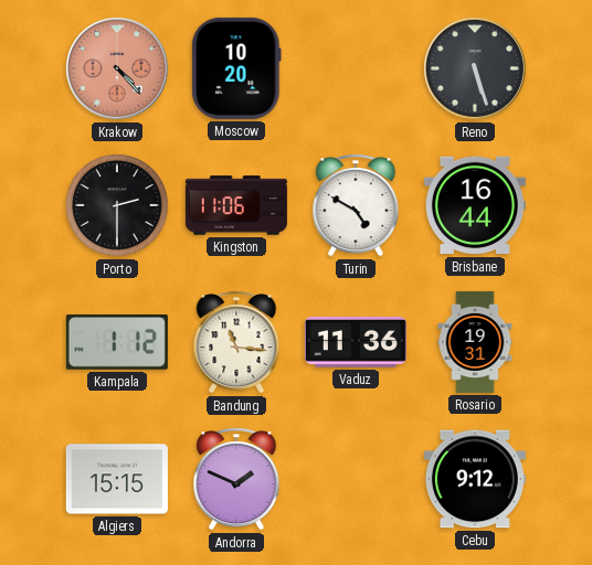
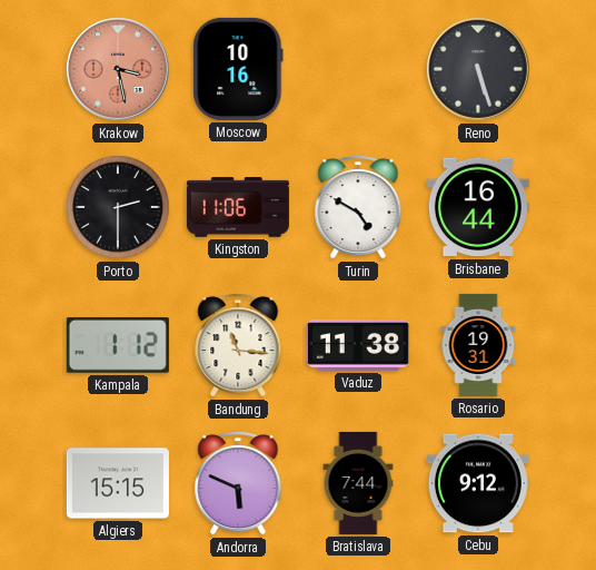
Krakow: 4:23 -> 3:28 (118, 69)
Moscow: 10:20 -> 10:16 (238, 69)
Vaduz: 11:36 -> 11:38 (358, 346)
Andorra: 1:49 -> 5:49 (238, 484)
Bratislava: none -> 7:44 (358, 483)
